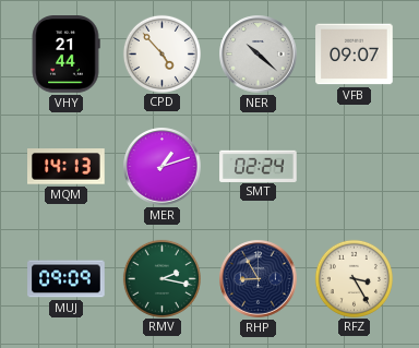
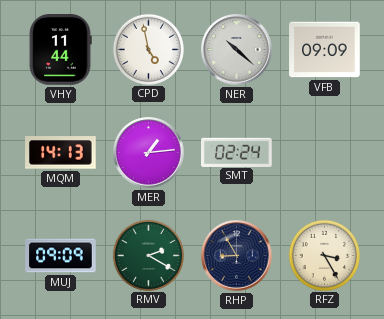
VHY: 21:44 -> 11:44 (60, 50)
CPD: 4:53 -> 4:58 (148, 49)
VFB: 09:07 -> 09:09 (325, 50)
MER: 1:12 -> 1:14 (149, 153)
RMV: 2:17 -> 2:20 (148, 255)
